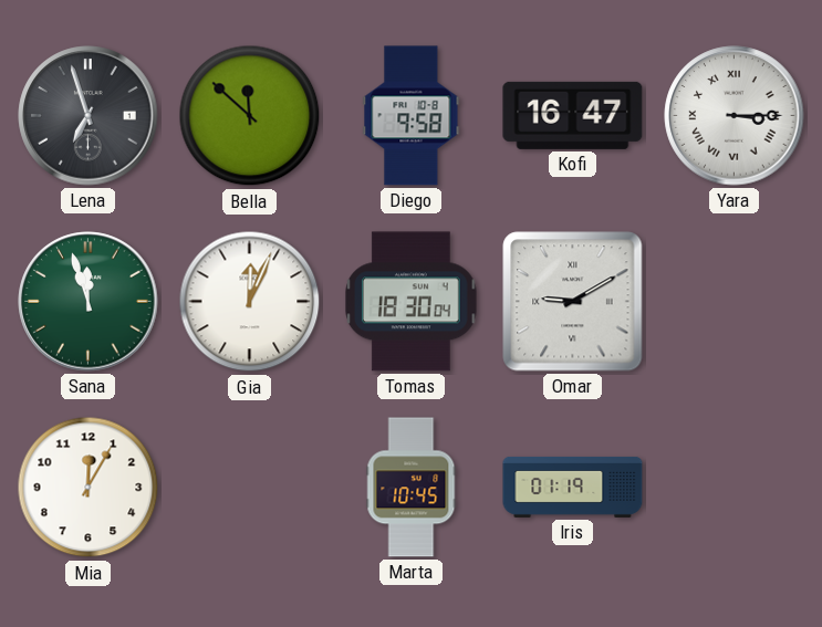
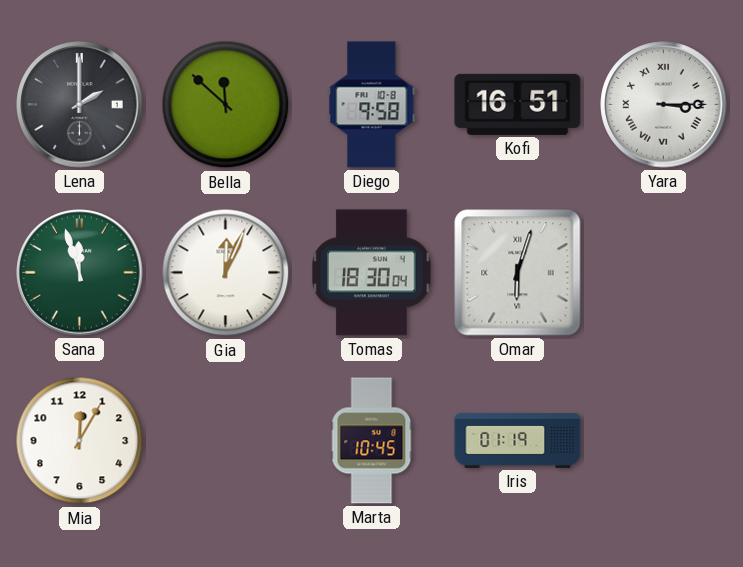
Lena: 6:57 -> 2:00 (80, 105)
Kofi: 16:47 -> 16:51 (518, 104)
Omar: 9:10 -> 6:03 (518, 273)
